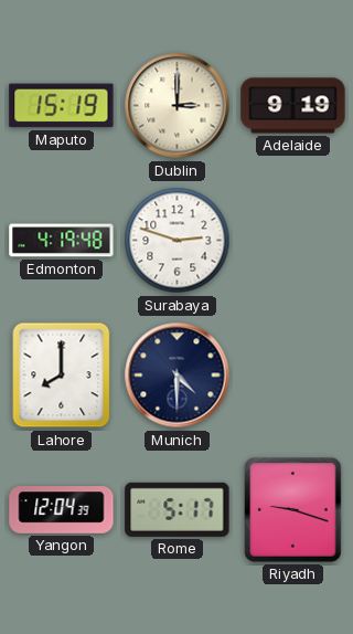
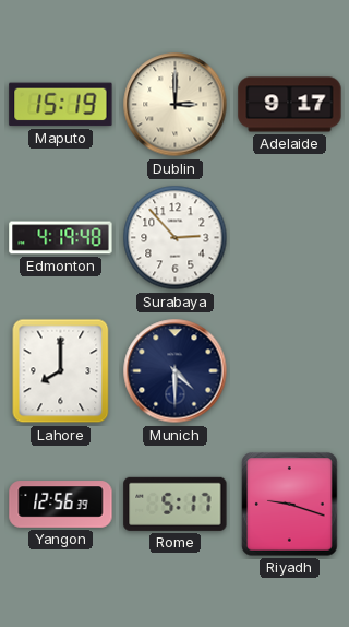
Adelaide: 9:19 -> 9:17 (290, 105)
Surabaya: 2:48 -> 2:53 (176, 238)
Yangon: 12:04 -> 12:56 (61, 505)
